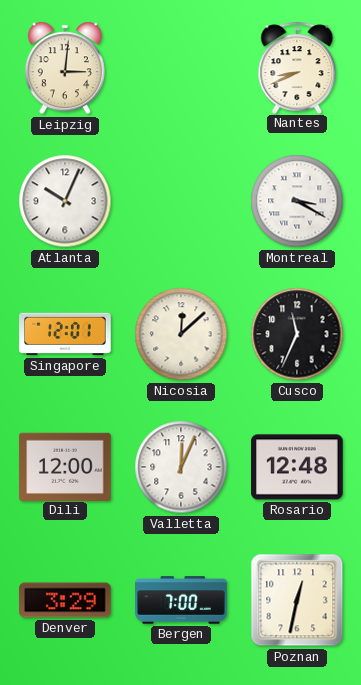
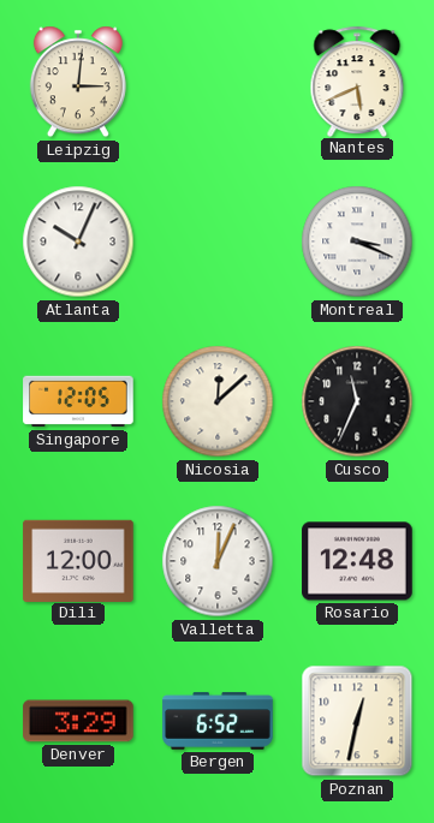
Nantes: 8:41 -> 5:41 (357, 80)
Montreal: 3:20 -> 3:19 (357, 241)
Singapore: 12:01 -> 12:05 (78, 401)
Bergen: 7:00 -> 6:52 (218, 721)
